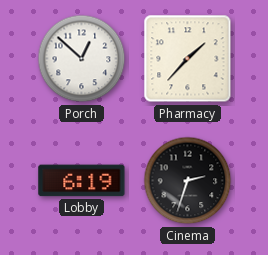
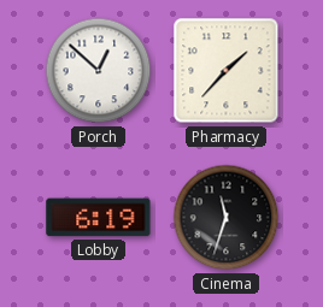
Cinema: 2:33 -> 11:33 (227, 218)
